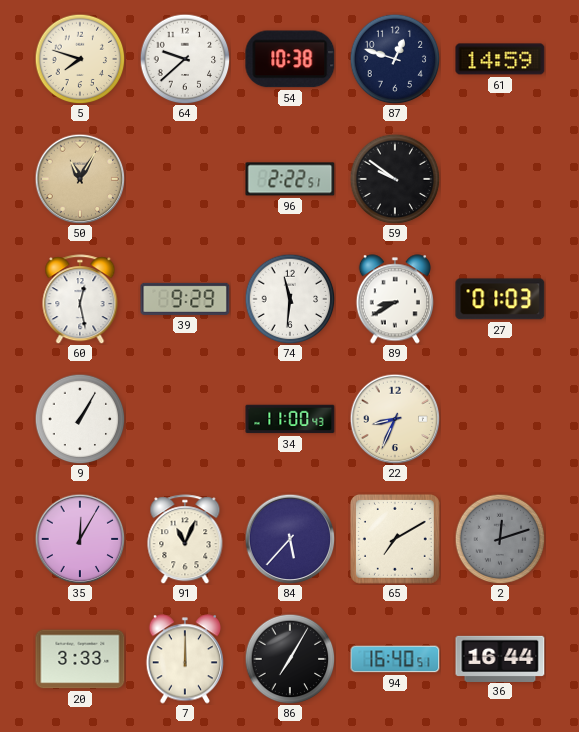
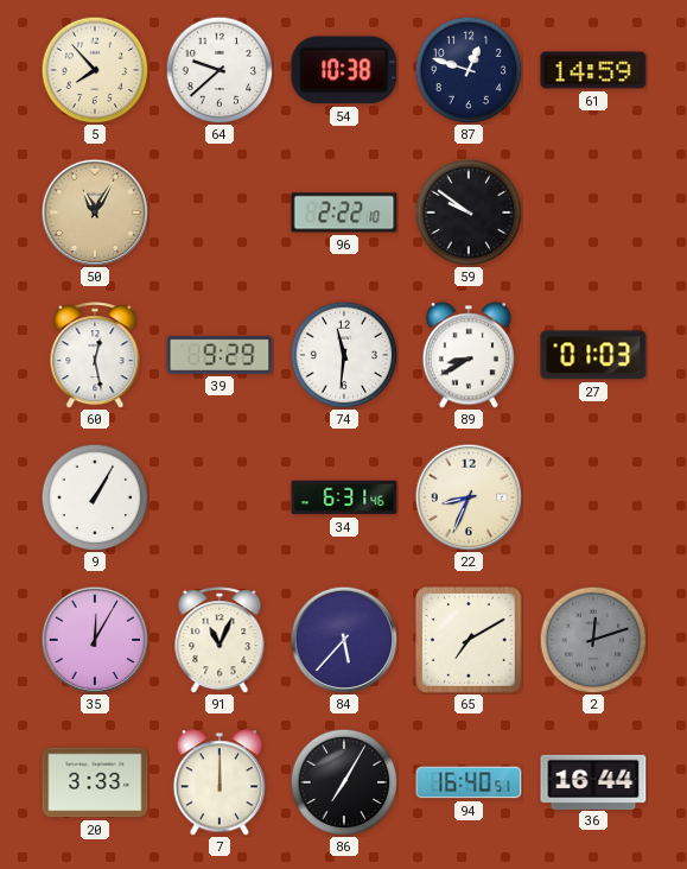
5: 7:48 -> 7:53 (95, 70)
96: 2:22:51 -> 2:22:10 (344, 213)
34: 11:00 -> 6:31 (344, 497)
